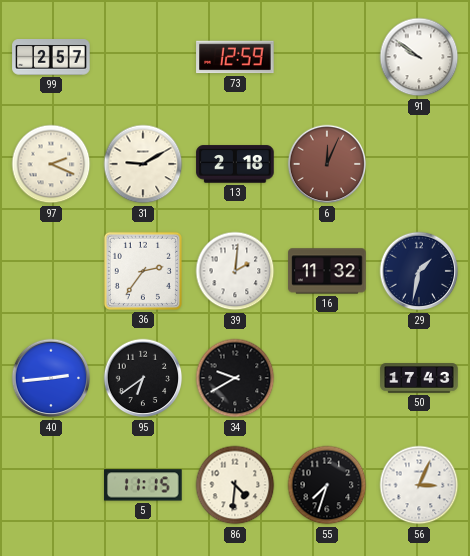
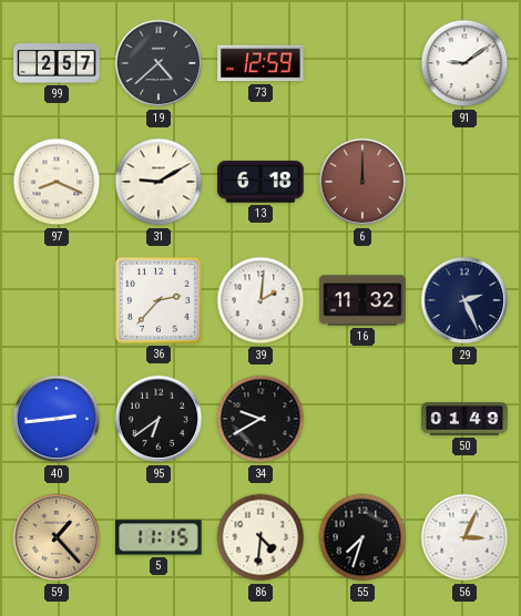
19: none -> 4:38 (159, 63)
91: 9:51 -> 9:09 (464, 63)
97: 2:19 -> 8:19 (57, 182)
13: 2:18 -> 6:18 (260, 182)
6: 12:04 -> 12:00 (362, 182)
36: 2:36 -> 2:37 (159, 300)
29: 1:32 -> 2:26 (464, 300)
50: 17:43 -> 01:49 (464, 419)
59: none -> 1:23 (57, 537)
